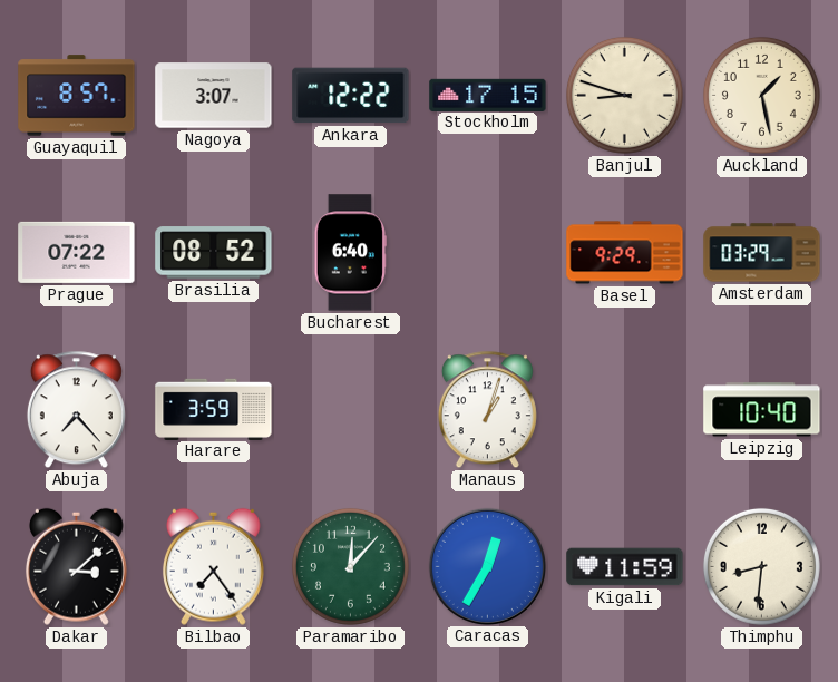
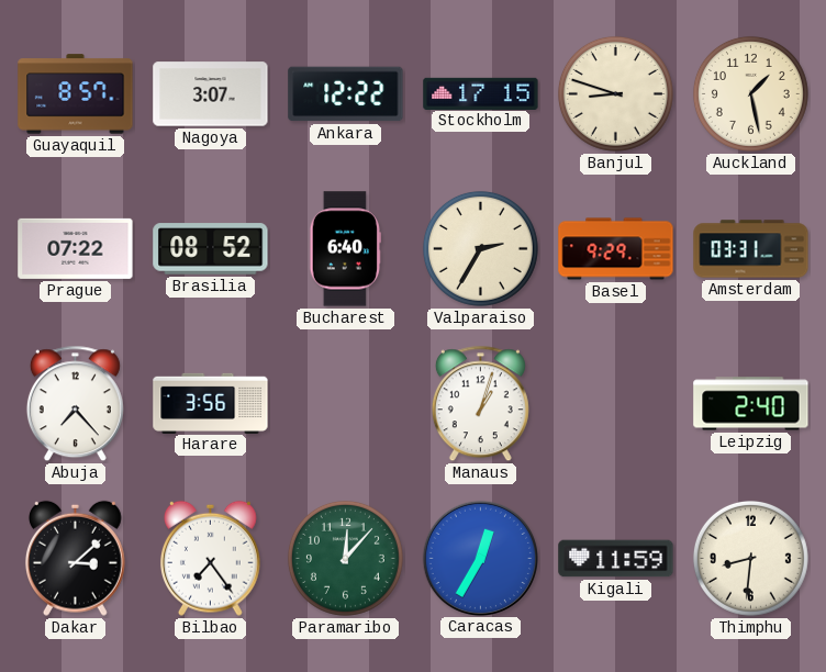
Valparaiso: none -> 2:35 (480, 248)
Amsterdam: 03:29 -> 03:31 (751, 249)
Harare: 3:59 -> 3:56 (211, 403)
Leipzig: 10:40 -> 2:40 (751, 404)
